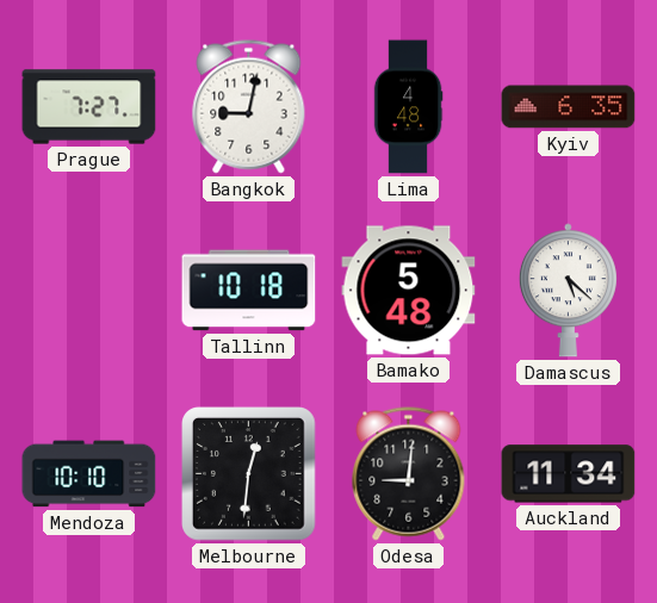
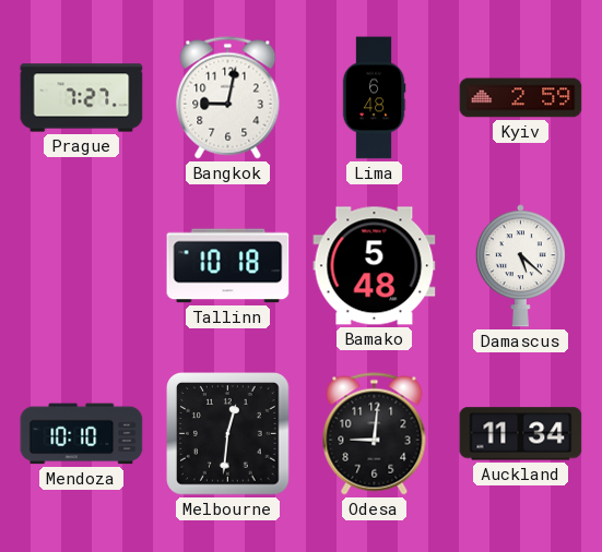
Lima: 4:48 -> 6:48 (374, 98)
Kyiv: 6:35 -> 2:59 (521, 98)
